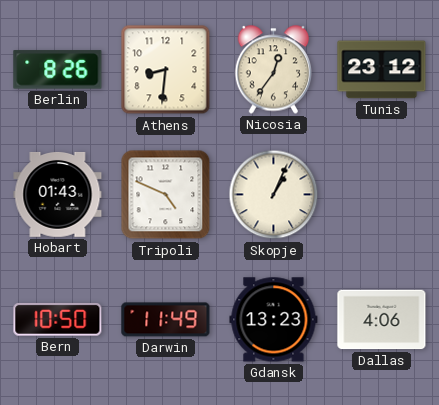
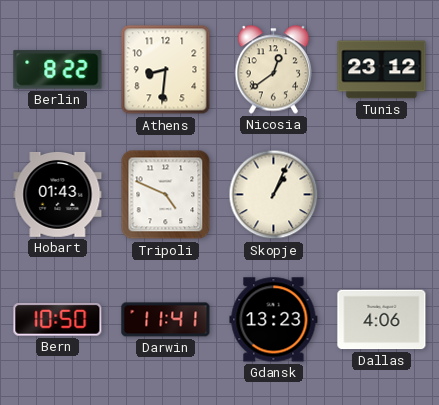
Berlin: 8:26 -> 8:22 (58, 70)
Nicosia: 12:36 -> 12:39 (274, 70)
Darwin: 11:49 -> 11:41 (166, 320)
